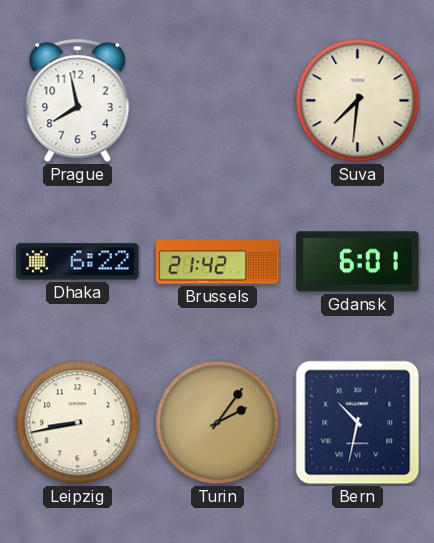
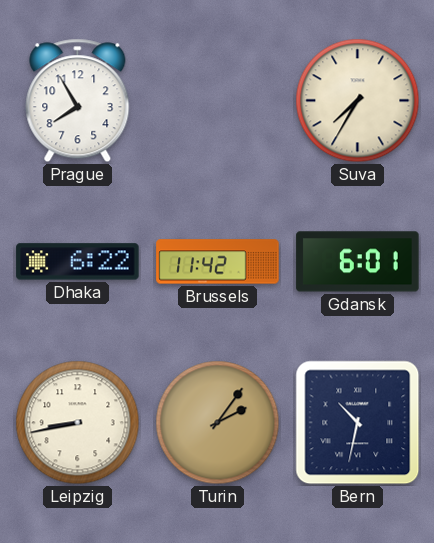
Prague: 7:58 -> 7:55 (78, 101)
Suva: 7:31 -> 7:35 (358, 101)
Brussels: 21:42 -> 11:42 (218, 262)
